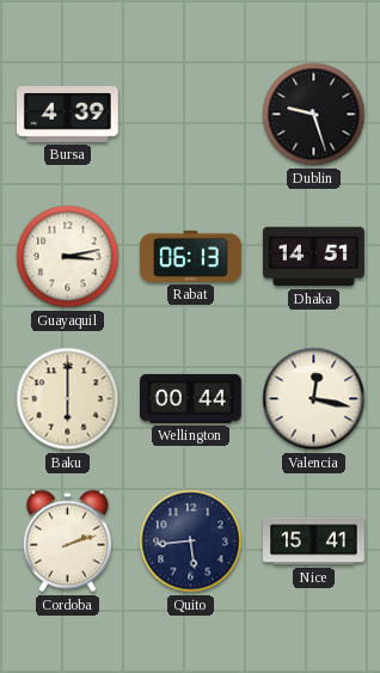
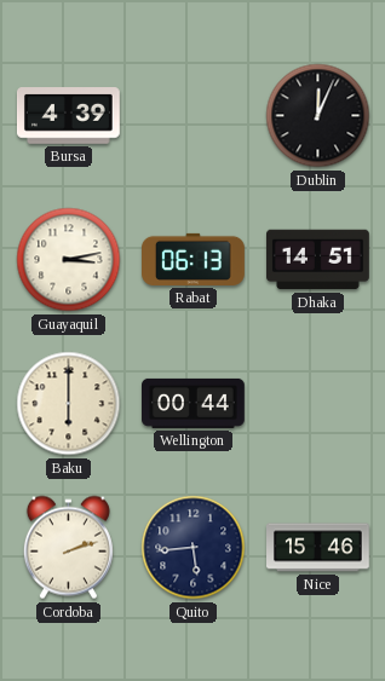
Dublin: 9:27 -> 12:04 (318, 116)
Valencia: 12:17 -> none (314, 399)
Nice: 15:41 -> 15:46 (318, 548)
